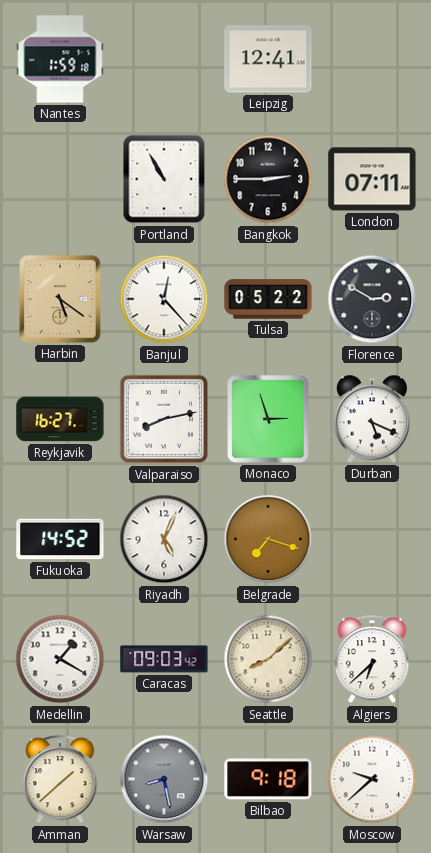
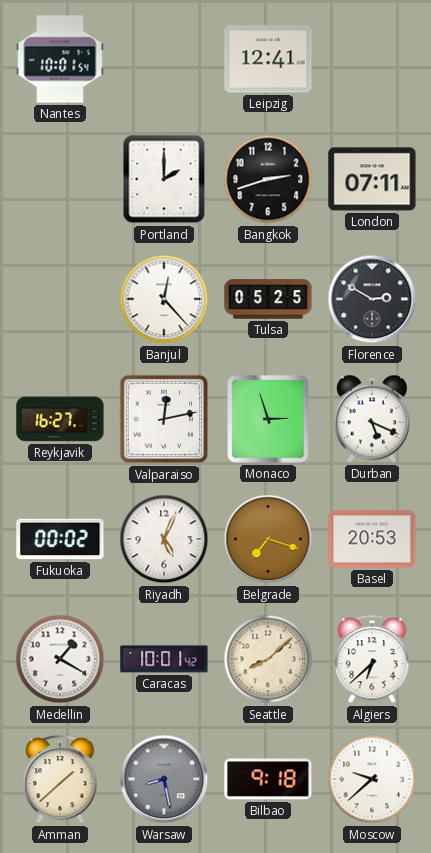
Nantes: 1:59 -> 10:01 (60, 59)
Portland: 10:55 -> 2:00 (164, 179)
Bangkok: 2:45 -> 2:42 (268, 179)
Harbin: 5:21 -> none (60, 299)
Tulsa: 05:22 -> 05:25 (268, 299)
Valparaiso: 8:13 -> 12:13 (164, 419)
Fukuoka: 14:52 -> 00:02 (60, 539)
Basel: none -> 20:53 (372, 539)
Caracas: 09:03 -> 10:01 (164, 659)
